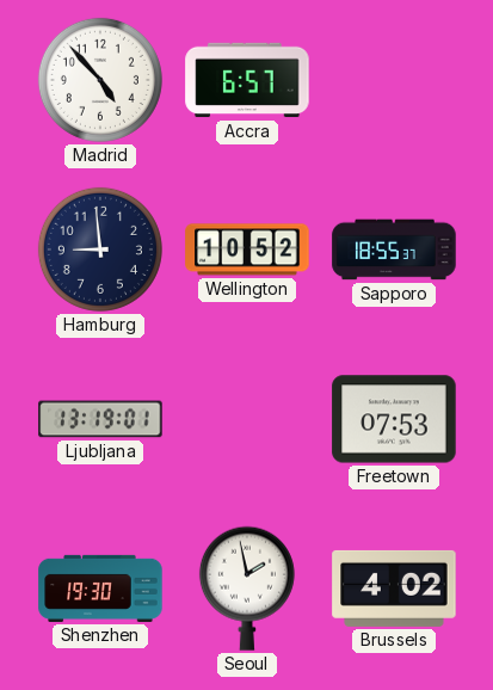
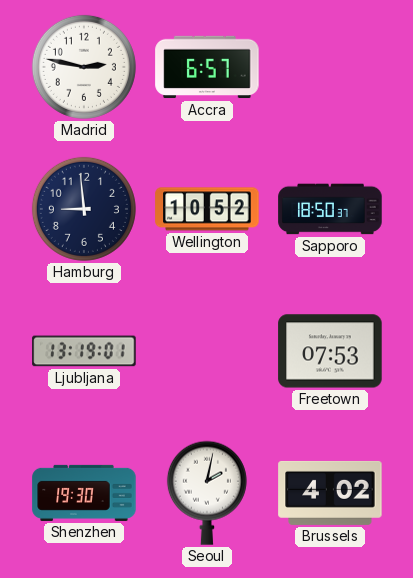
Madrid: 4:53 -> 2:47 (84, 67)
Sapporo: 18:55 -> 18:50 (330, 209)
Seoul: 1:58 -> 2:02 (207, 493)
